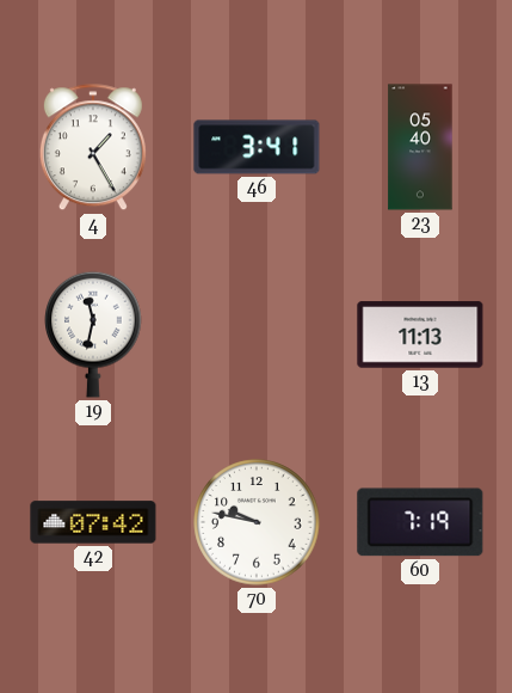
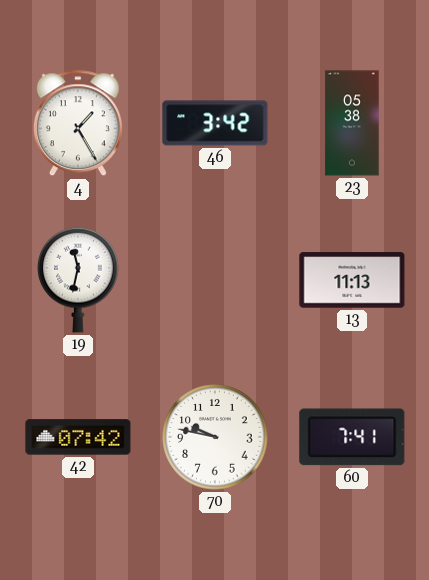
46: 3:41 -> 3:42 (215, 123)
23: 05:40 -> 05:38 (352, 123)
60: 7:19 -> 7:41 (352, 437)
